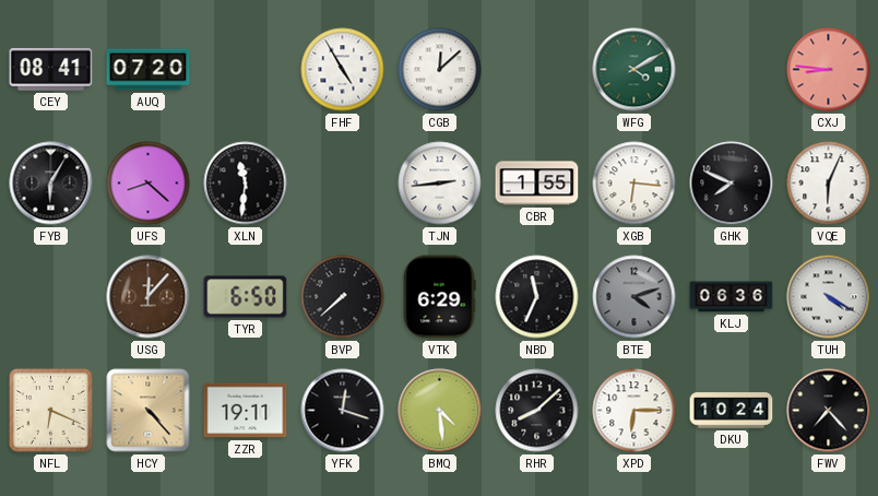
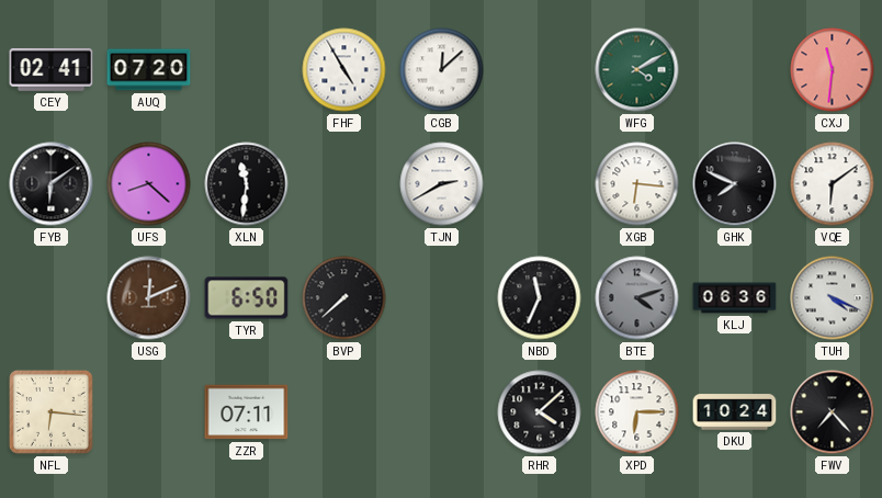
CEY: 08:41 -> 02:41 (52, 69)
CXJ: 8:46 -> 11:31 (833, 70)
FYB: 6:05 -> 6:09 (52, 184)
TJN: 2:44 -> 2:40 (442, 184)
CBR: 1:55 -> none (537, 184)
VQE: 6:04 -> 6:09 (833, 184)
USG: 12:07 -> 12:11 (149, 298)
VTK: 6:29 -> none (439, 297)
TUH: 4:20 -> 4:19 (833, 298)
NFL: 6:19 -> 6:16 (50, 411)
HCY: 4:23 -> none (149, 411)
ZZR: 19:11 -> 07:11 (247, 412)
YFK: 12:18 -> none (343, 411)
BMQ: 4:29 -> none (440, 411)
RHR: 8:08 -> 4:08 (540, 412)
